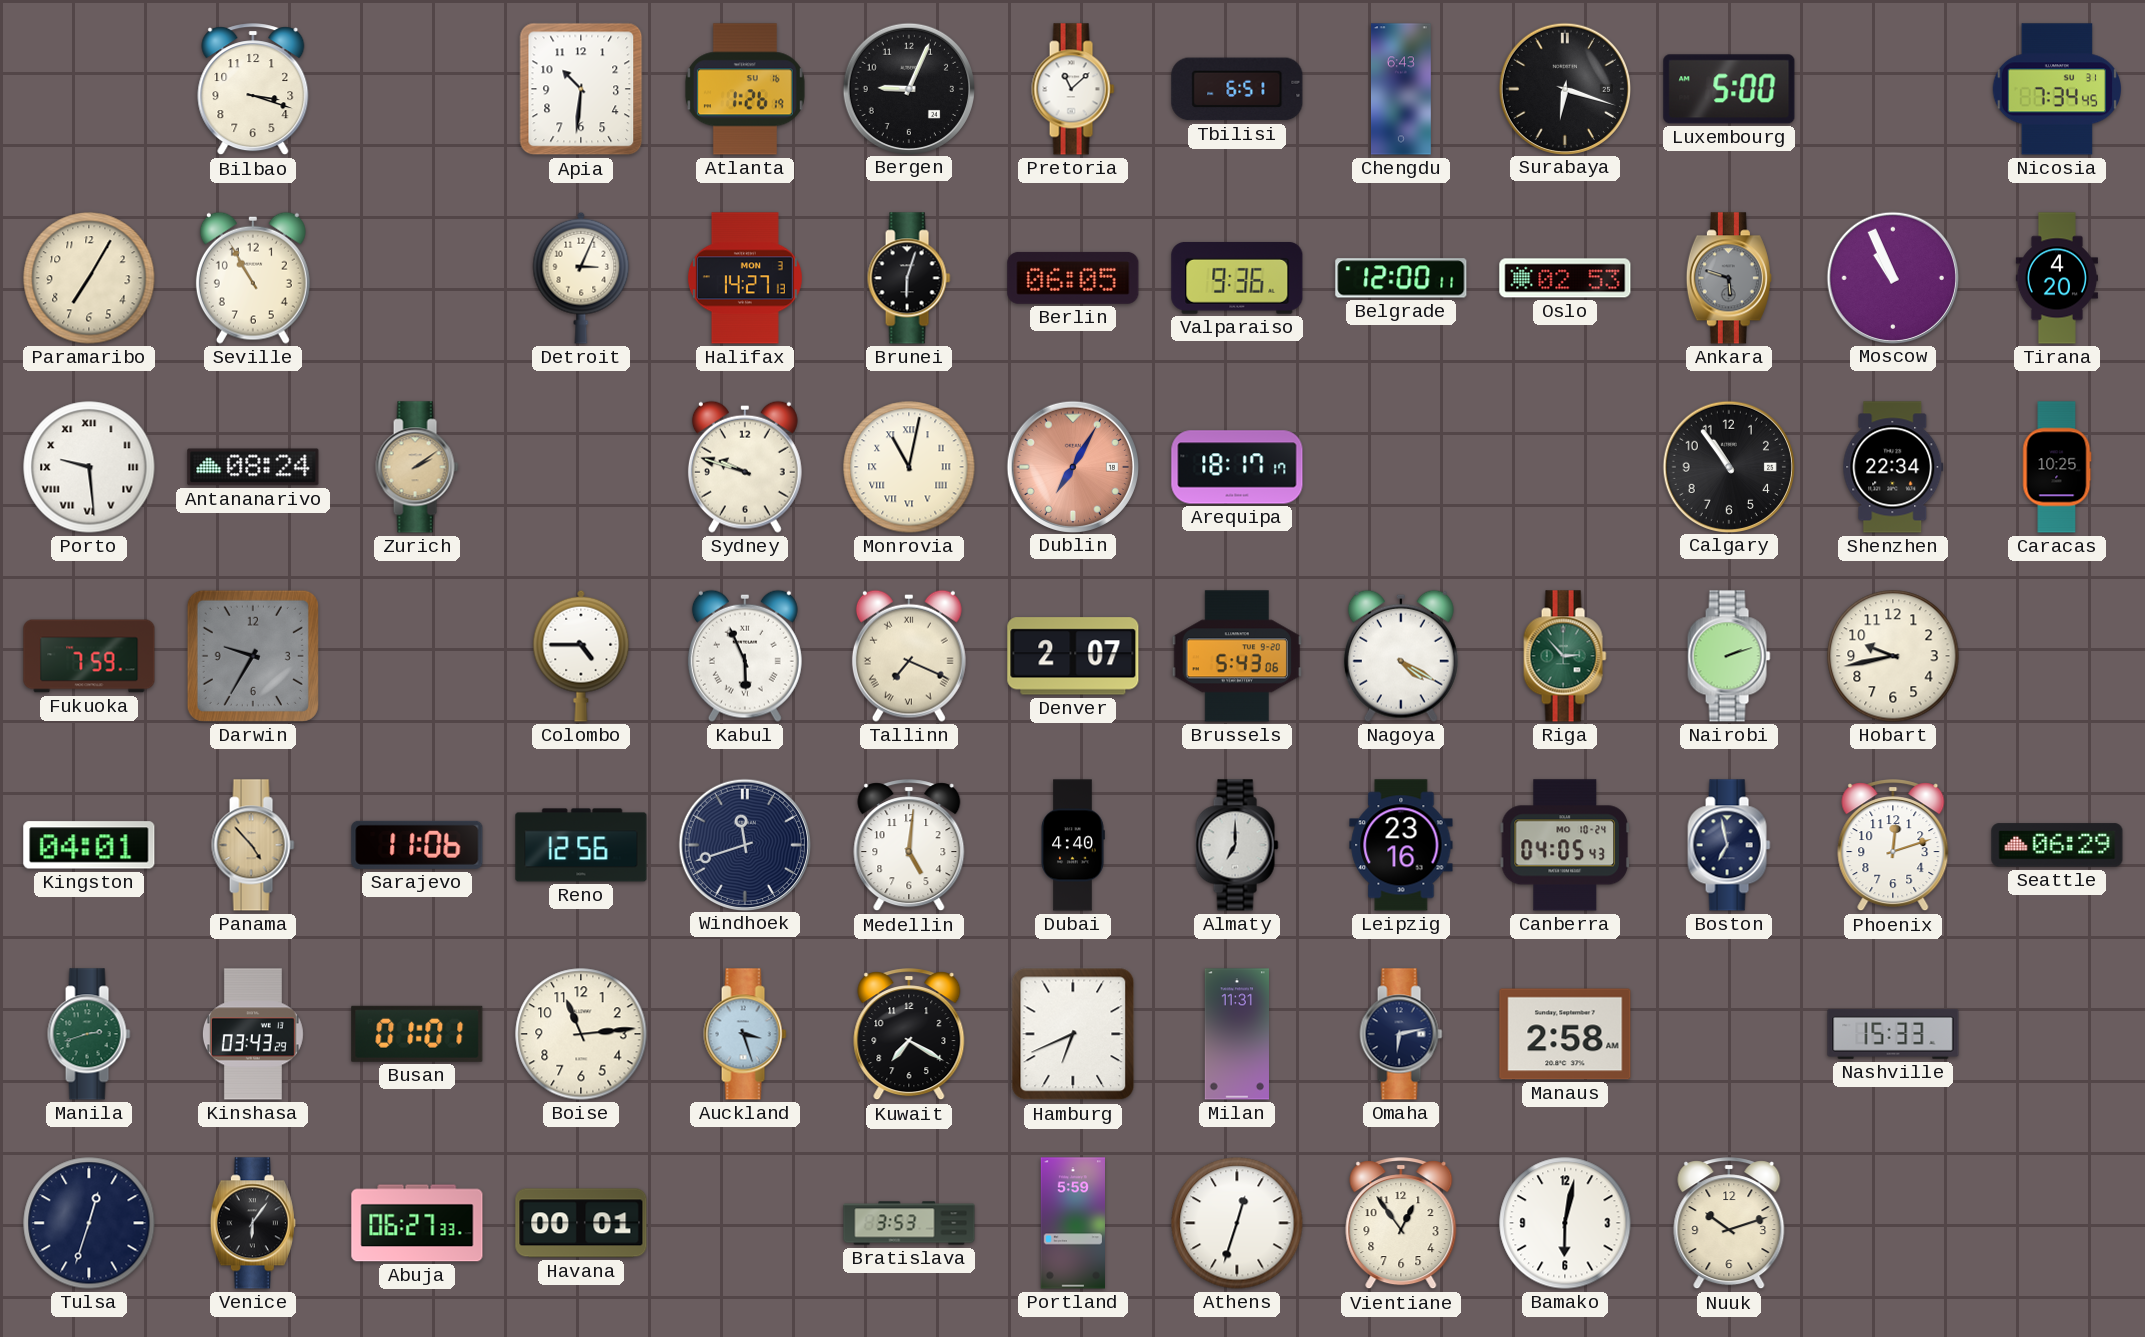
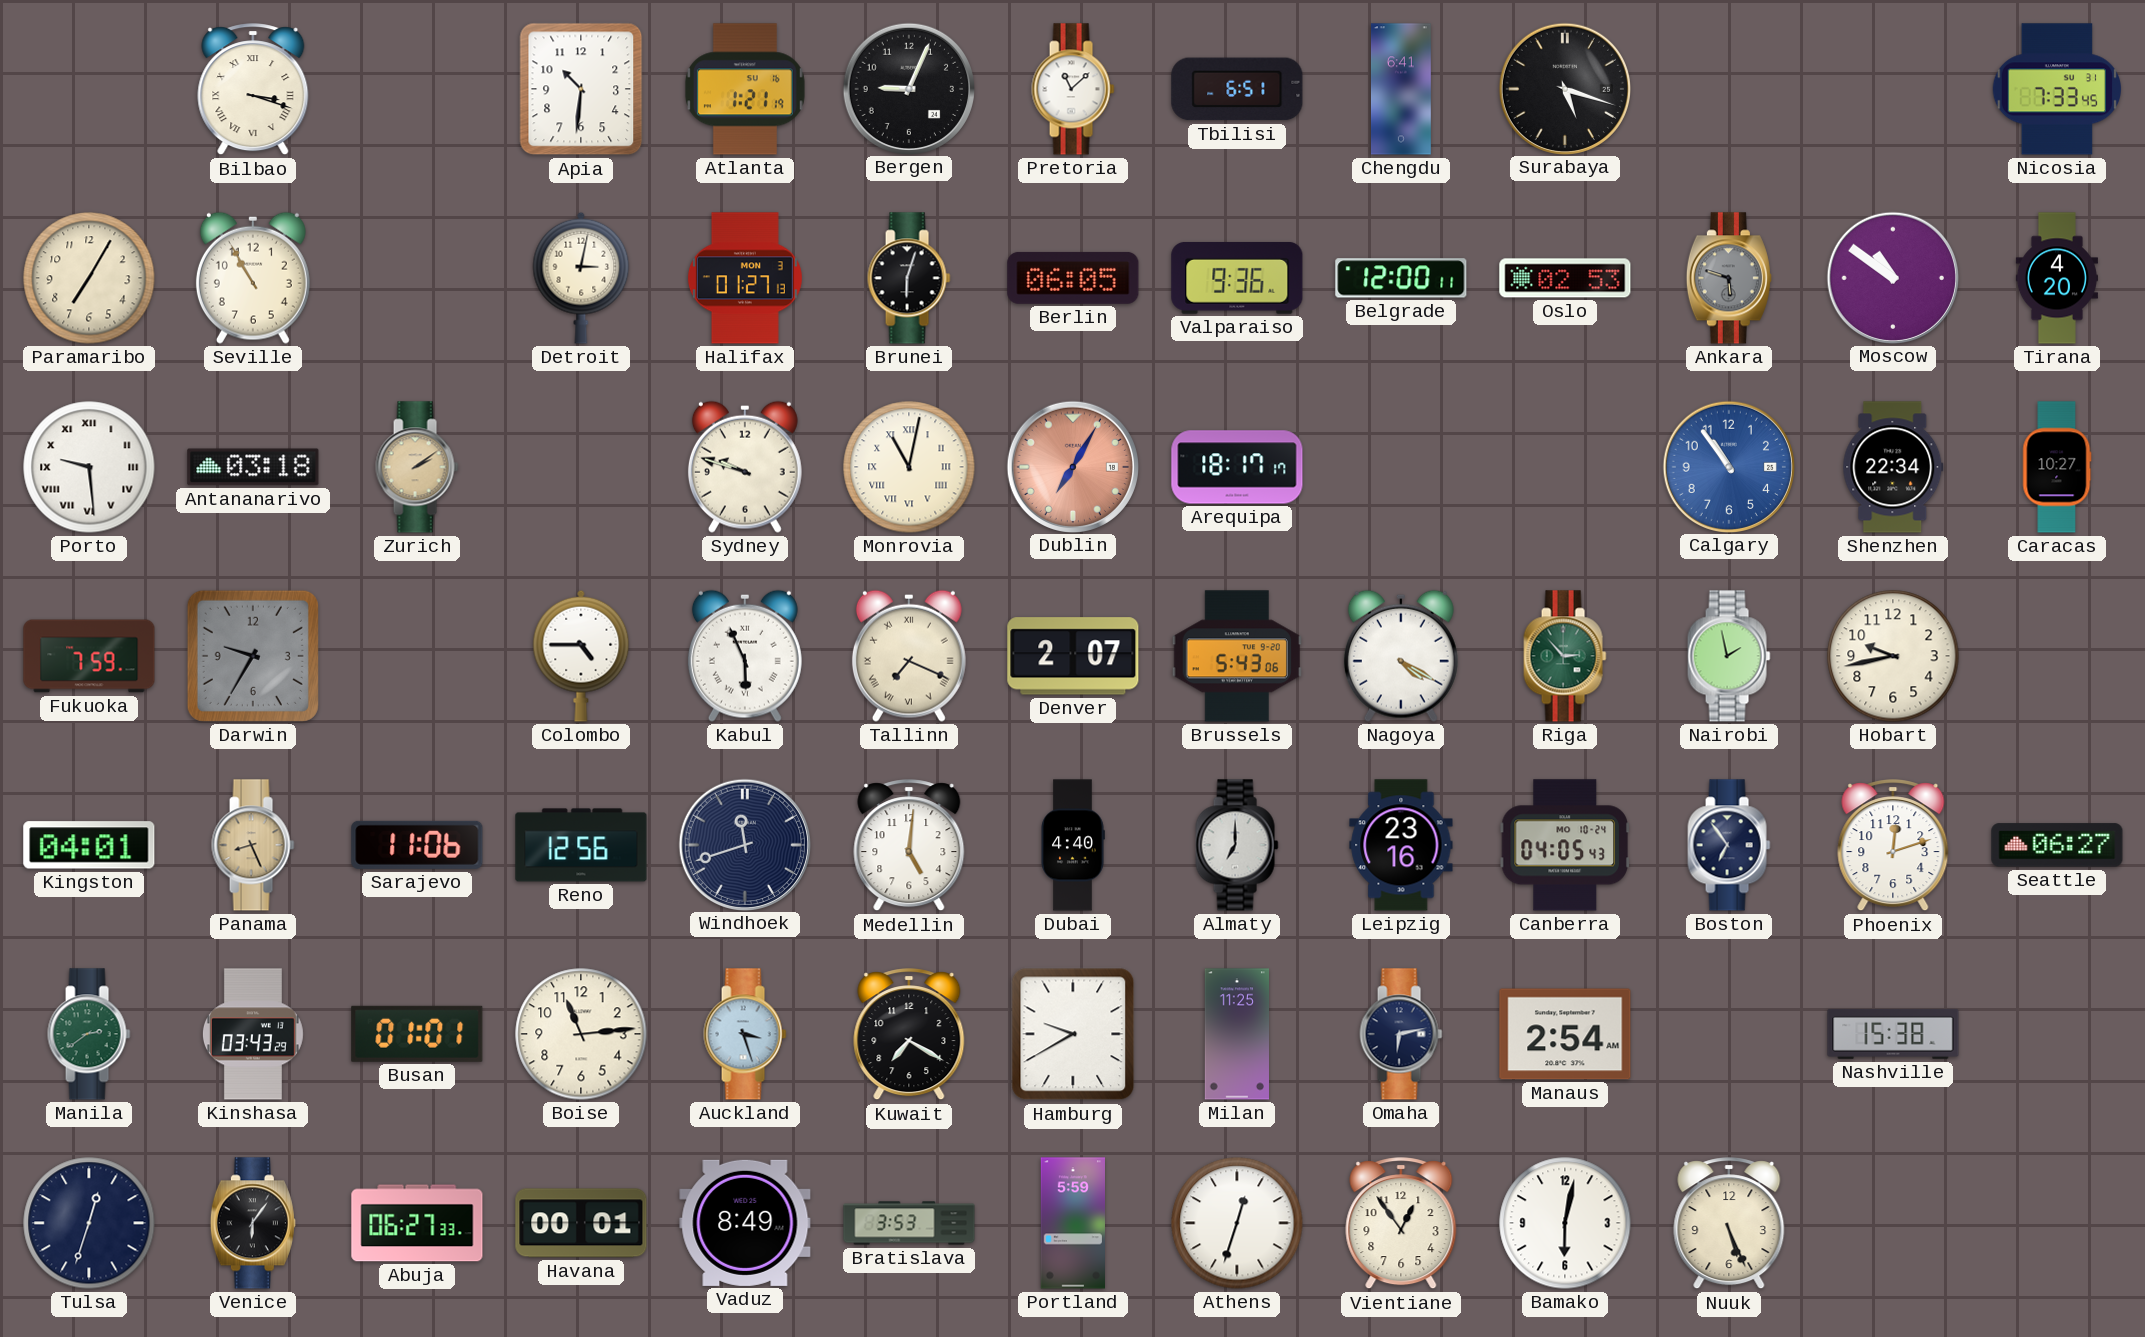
Bilbao numerals: Arabic -> Roman (253, 90)
Atlanta: 1:26 -> 1:21 (745, 89)
Chengdu: 6:43 -> 6:41 (1401, 89)
Surabaya: 6:18 -> 5:18 (1564, 88)
Luxembourg: 5:00 -> none (1729, 89)
Nicosia: 7:34 -> 7:33 (2056, 89)
Detroit: 3:04 -> 3:02 (581, 278)
Halifax: 14:27 -> 01:27 (745, 278)
Moscow: 10:56 -> 10:51 (1892, 277)
Antananarivo: 08:24 -> 03:18 (253, 467)
Calgary dial: black -> blue (1728, 466)
Caracas: 10:25 -> 10:27 (2057, 467)
Nairobi: 2:12 -> 1:58 (1729, 656)
Panama: 4:53 -> 8:26 (253, 845)
Boston: 6:58 -> 6:54 (1729, 845)
Seattle: 06:29 -> 06:27 (2057, 845)
Manila: 2:42 -> 2:39 (89, 1034)
Hamburg: 6:41 -> 9:40 (1073, 1034)
Milan: 11:31 -> 11:25 (1236, 1034)
Manaus: 2:58 -> 2:54 (1565, 1034)
Nashville: 15:33 -> 15:38 (1893, 1034)
Vaduz: none -> 8:49 (745, 1223)
Nuuk: 10:12 -> 5:26 (1729, 1224)
